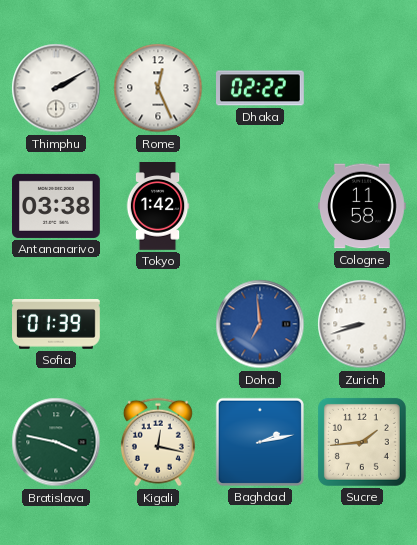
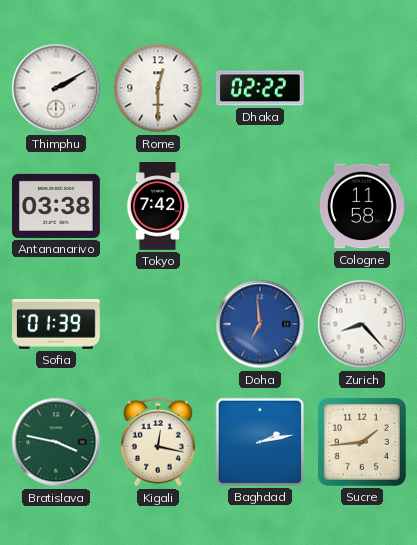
Rome: 12:26 -> 12:30 (158, 88)
Tokyo: 1:42 -> 7:42 (158, 207)
Zurich: 8:42 -> 8:23 (362, 324)
